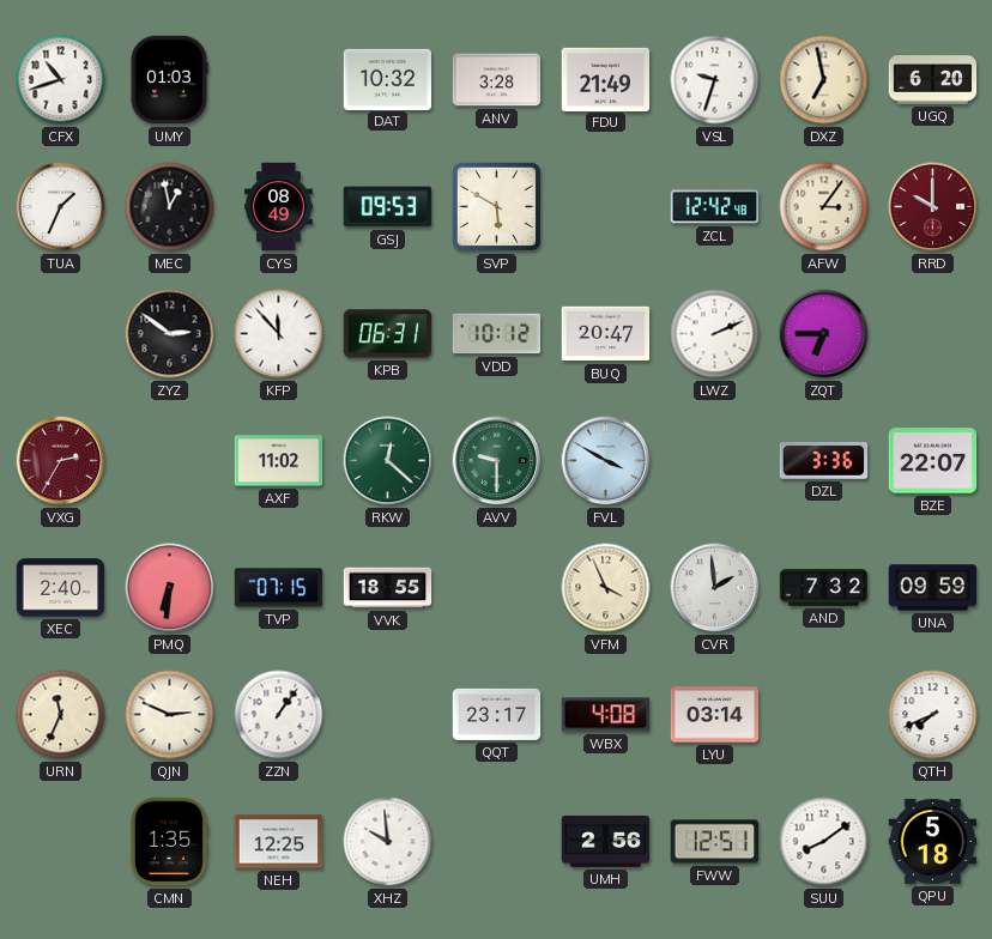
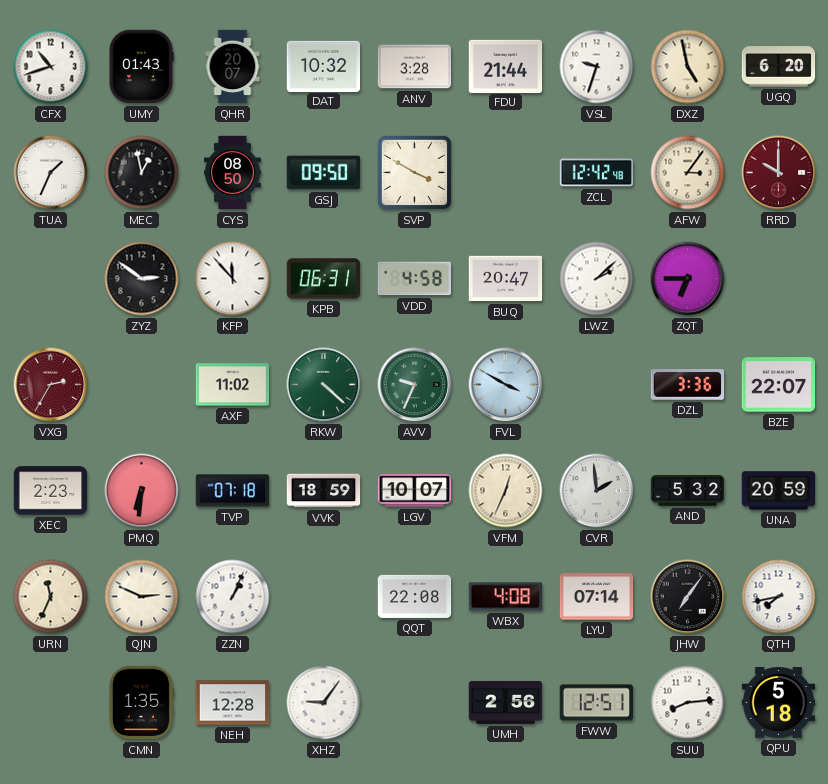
UMY: 01:03 -> 01:43 (141, 67)
QHR: none -> 20:07 (233, 67)
FDU: 21:49 -> 21:44 (506, 66)
DXZ: 6:58 -> 4:58 (688, 67)
CYS: 08:49 -> 08:50 (233, 173)
GSJ: 09:53 -> 09:50 (324, 173)
SVP: 5:50 -> 3:50 (414, 172)
VDD: 10:12 -> 4:58 (415, 279)
LWZ: 2:11 -> 2:08 (597, 279)
RKW: 12:22 -> 4:22 (324, 385)
AVV: 9:30 -> 9:34 (415, 385)
XEC: 2:40 -> 2:23 (51, 491)
TVP: 07:15 -> 07:18 (233, 491)
VVK: 18:55 -> 18:59 (324, 491)
LGV: none -> 10:07 (415, 491)
VFM: 3:56 -> 12:34 (506, 491)
AND: 7:32 -> 5:32 (688, 491)
UNA: 09:59 -> 20:59 (779, 491)
ZZN: 1:06 -> 1:04 (233, 597)
QQT: 23:17 -> 22:08 (415, 596)
LYU: 03:14 -> 07:14 (597, 597)
JHW: none -> 7:06 (688, 597)
QTH: 7:41 -> 7:43 (779, 597)
NEH: 12:25 -> 12:28 (233, 703)
XHZ: 9:59 -> 9:06 (324, 703)
SUU: 8:09 -> 8:14 (688, 703)
